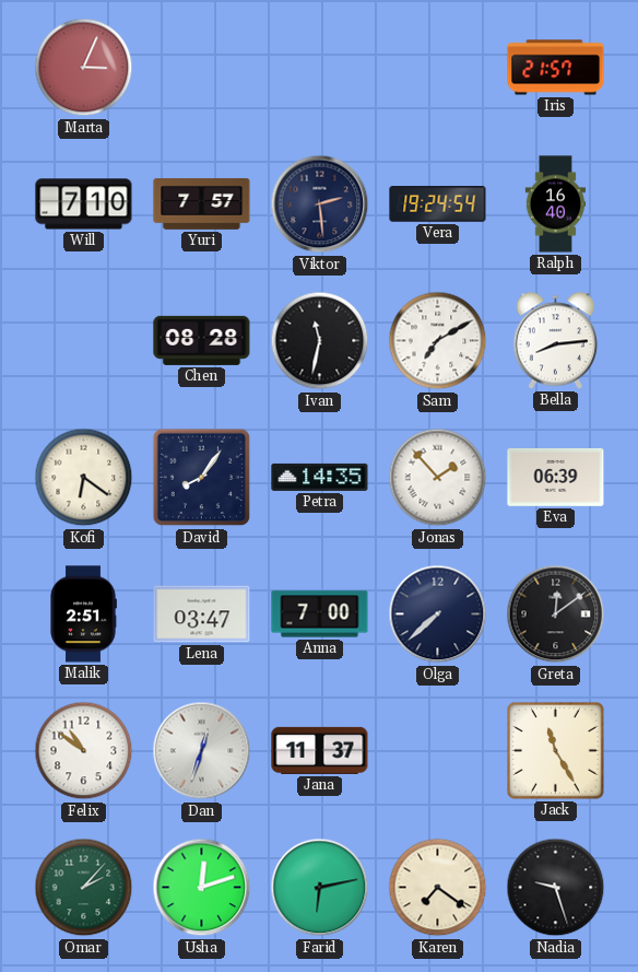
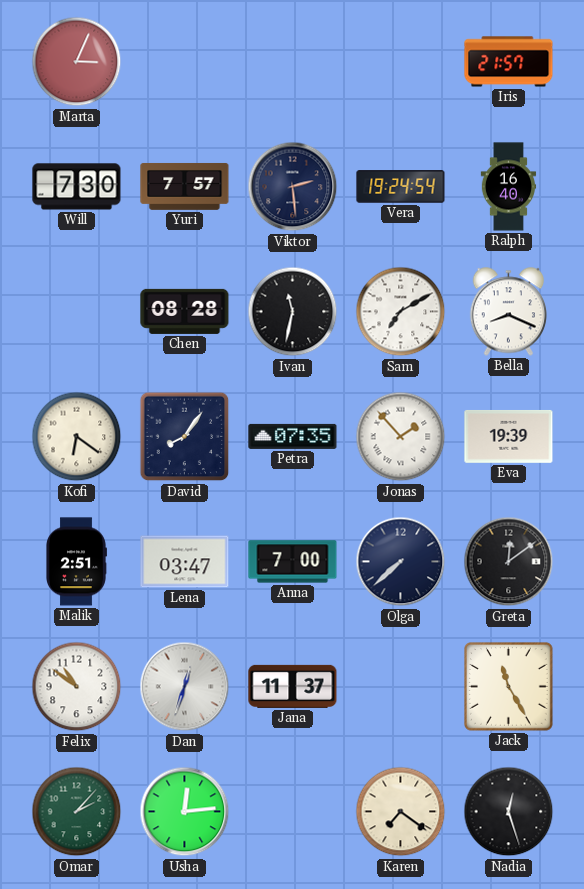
Will: 7:10 -> 7:30 (77, 187)
Bella: 8:14 -> 8:19 (508, 312)
Petra: 14:35 -> 07:35 (293, 436)
Eva: 06:39 -> 19:39 (509, 436)
Usha: 12:12 -> 12:14 (185, 812)
Farid: 6:13 -> none (320, 888)
Nadia: 9:27 -> 12:27 (509, 812)
